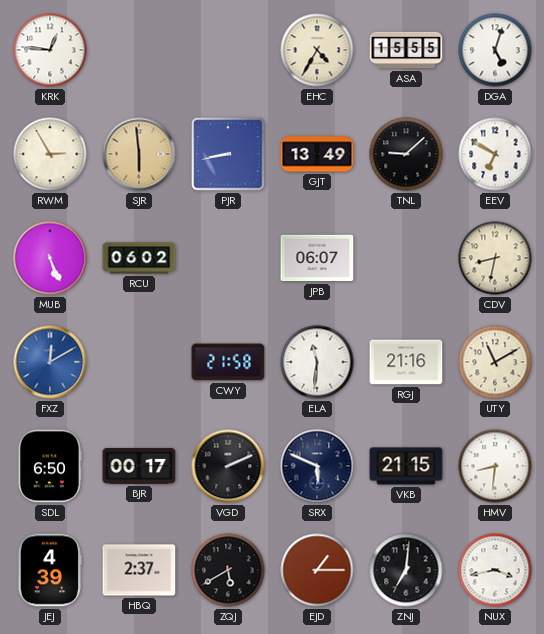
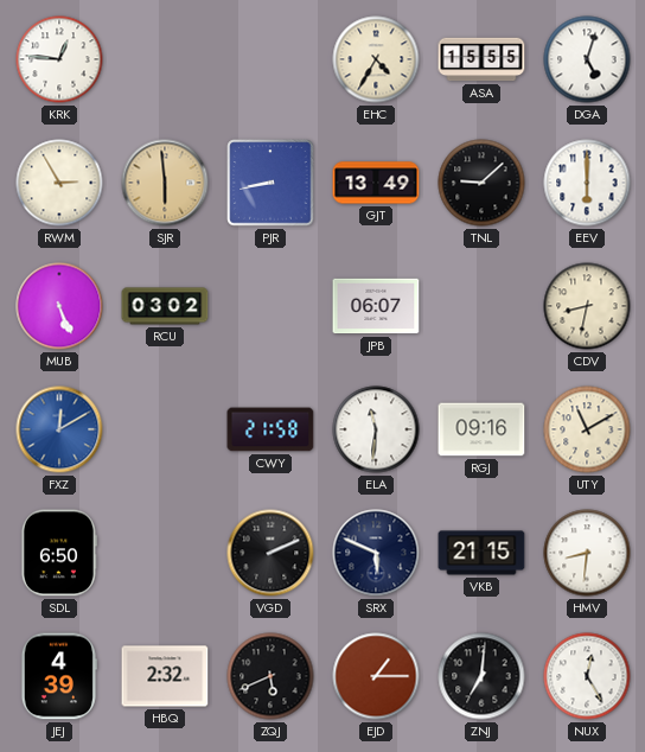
EEV: 6:50 -> 6:00 (587, 183)
RCU: 06:02 -> 03:02 (165, 306)
RGJ: 21:16 -> 09:16 (481, 429)
BJR: 00:17 -> none (139, 466)
HBQ: 2:37 -> 2:32 (165, 676)
ZQJ: 5:40 -> 5:41 (270, 676)
NUX: 3:43 -> 12:25 (587, 676)
